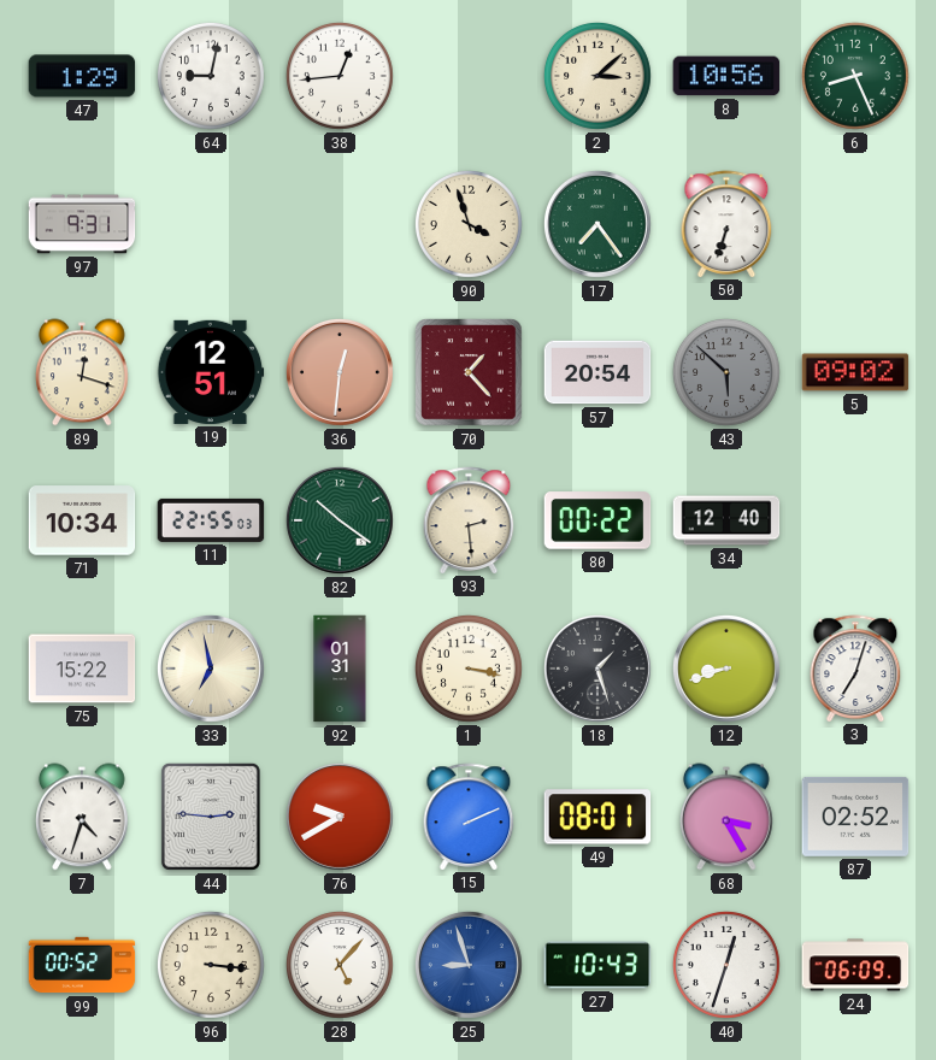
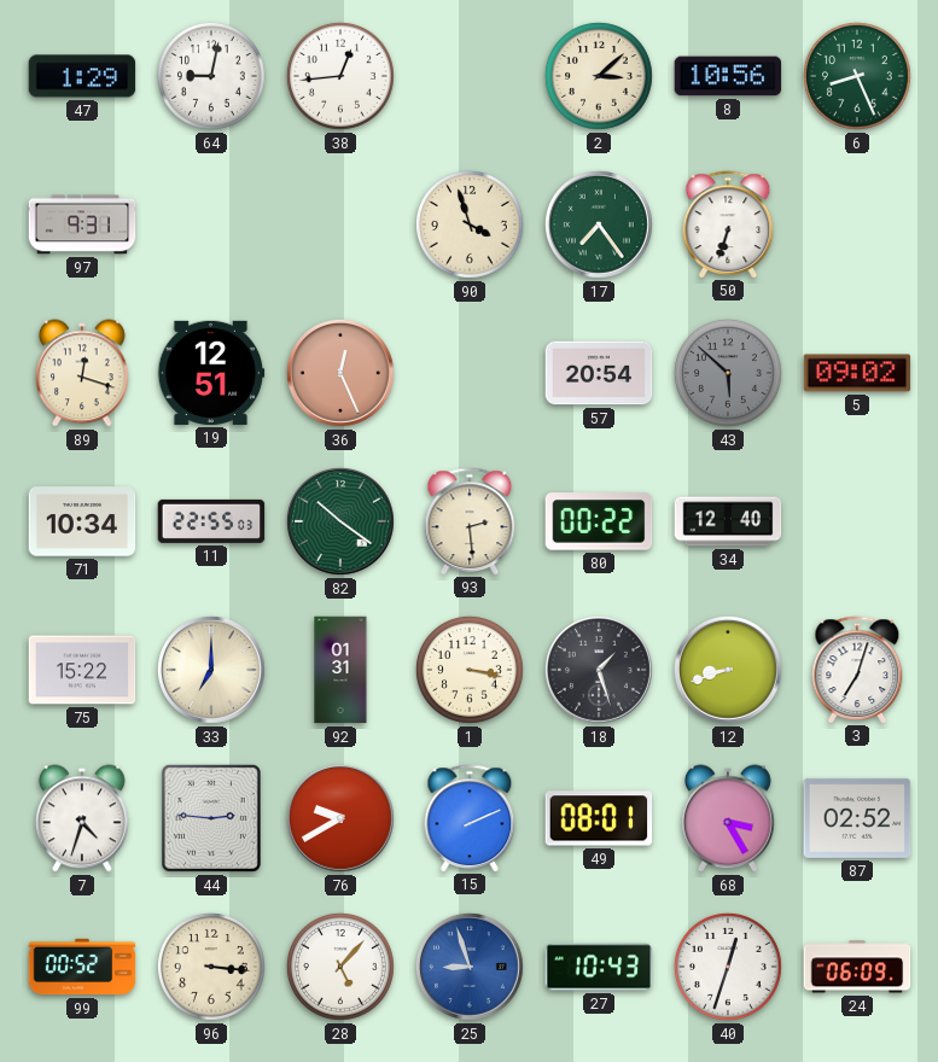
36: 12:31 -> 12:26 (340, 373)
70: 1:23 -> none (470, 373)
33: 6:58 -> 7:00 (211, 670)
